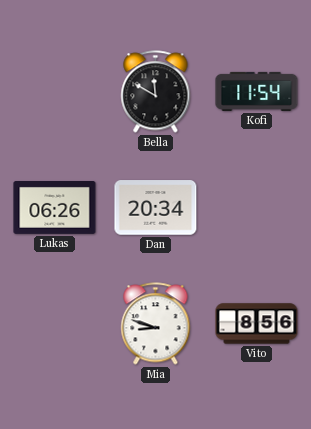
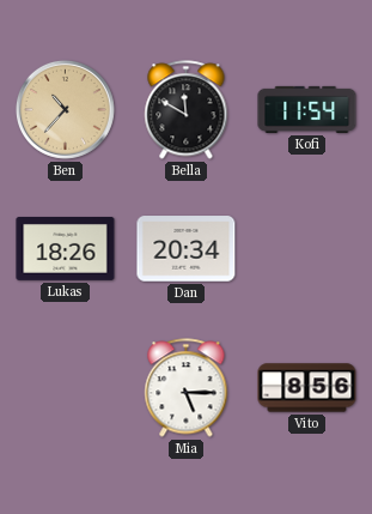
Ben: none -> 10:37 (65, 109)
Lukas: 06:26 -> 18:26 (66, 249)
Mia: 8:48 -> 5:15 (187, 388)
